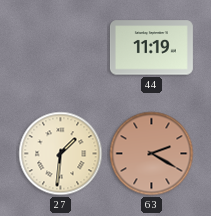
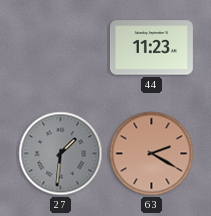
44: 11:19 -> 11:23 (151, 48)
27 dial: cream -> grey (61, 154)
